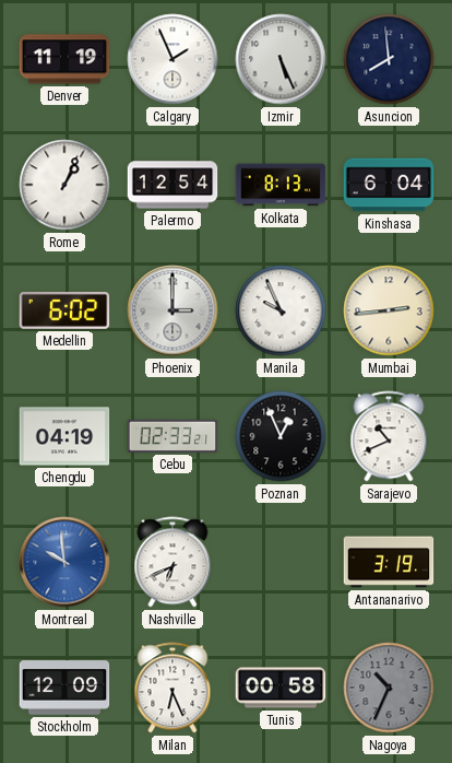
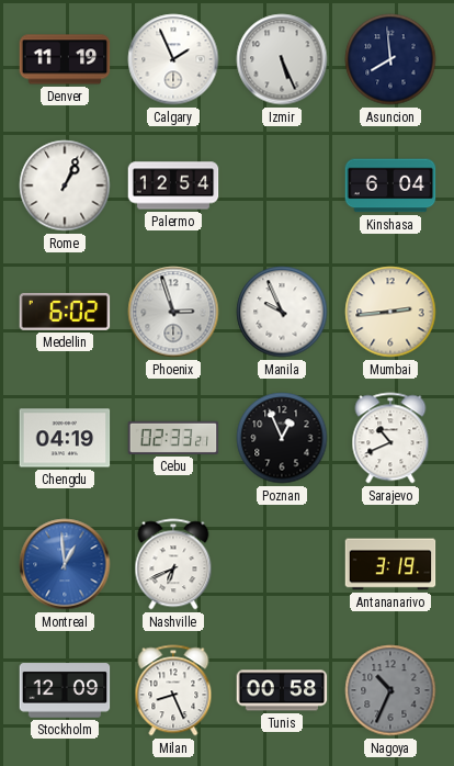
Kolkata: 8:13 -> none (281, 185)
Phoenix: 3:00 -> 2:57 (173, 312)
Montreal: 9:59 -> 12:59 (65, 564)
Milan: 6:26 -> 8:26 (173, 690)
